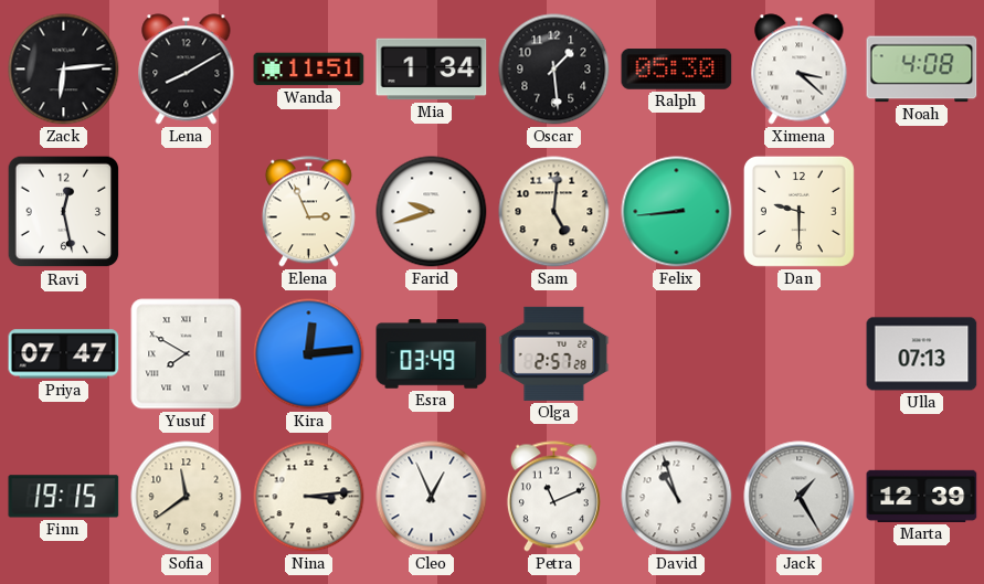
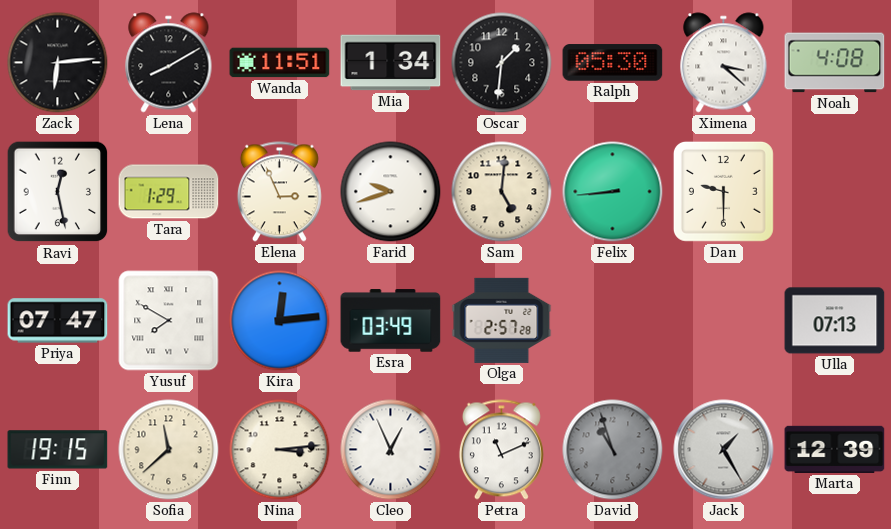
Oscar: 1:29 -> 1:31 (502, 63)
Tara: none -> 1:29 (169, 192)
Sofia: 11:39 -> 11:38 (169, 450)
David dial: white -> grey (613, 450)
